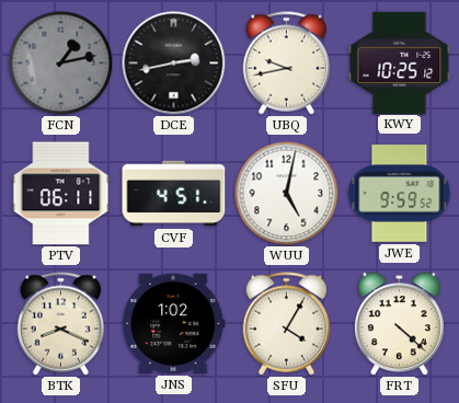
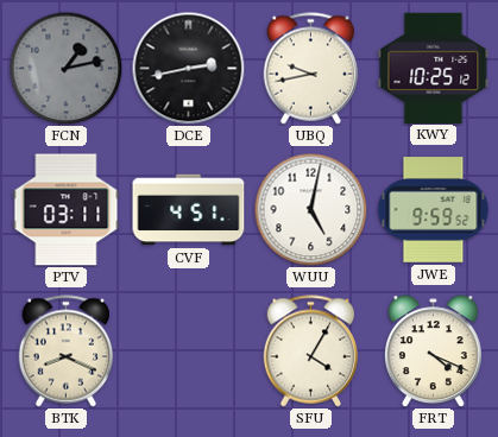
PTV: 06:11 -> 03:11 (67, 210)
JNS: 1:02 -> none (174, 323)
FRT: 4:22 -> 4:19 (433, 351)
